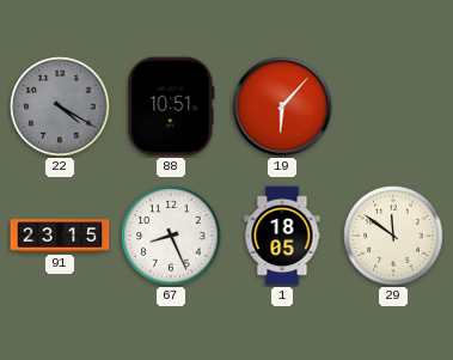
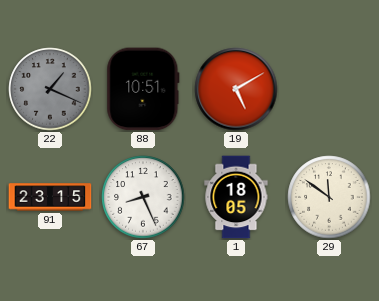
22: 4:20 -> 1:19 (50, 89)
19: 6:07 -> 5:10 (236, 89)
